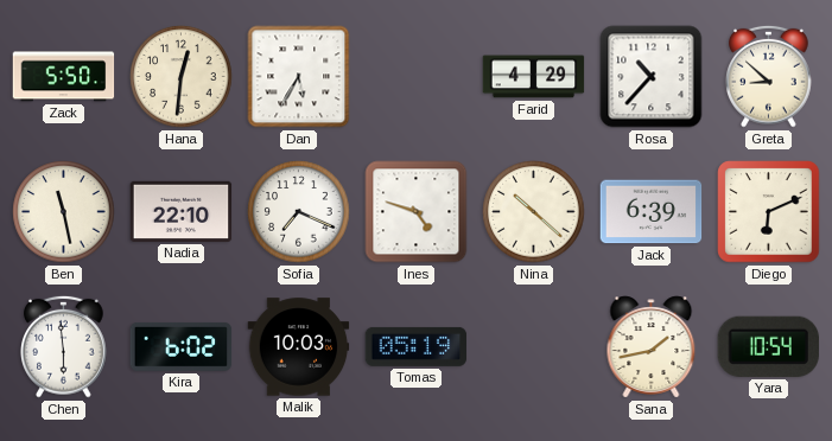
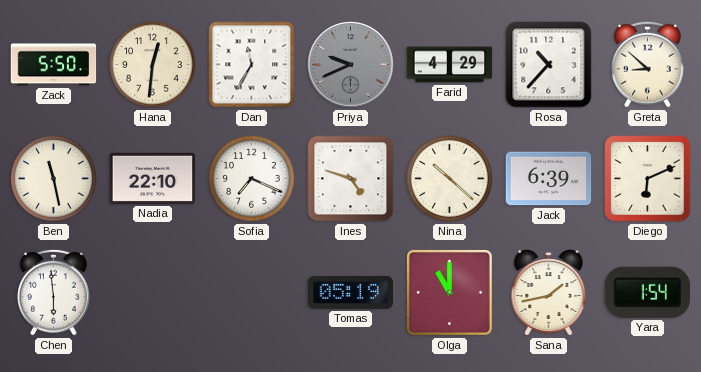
Dan: 5:35 -> 11:35 (252, 65)
Priya: none -> 9:41 (351, 65)
Kira: 6:02 -> none (182, 346)
Malik: 10:03 -> none (299, 347)
Olga: none -> 11:00 (449, 292)
Yara: 10:54 -> 1:54 (647, 292)
